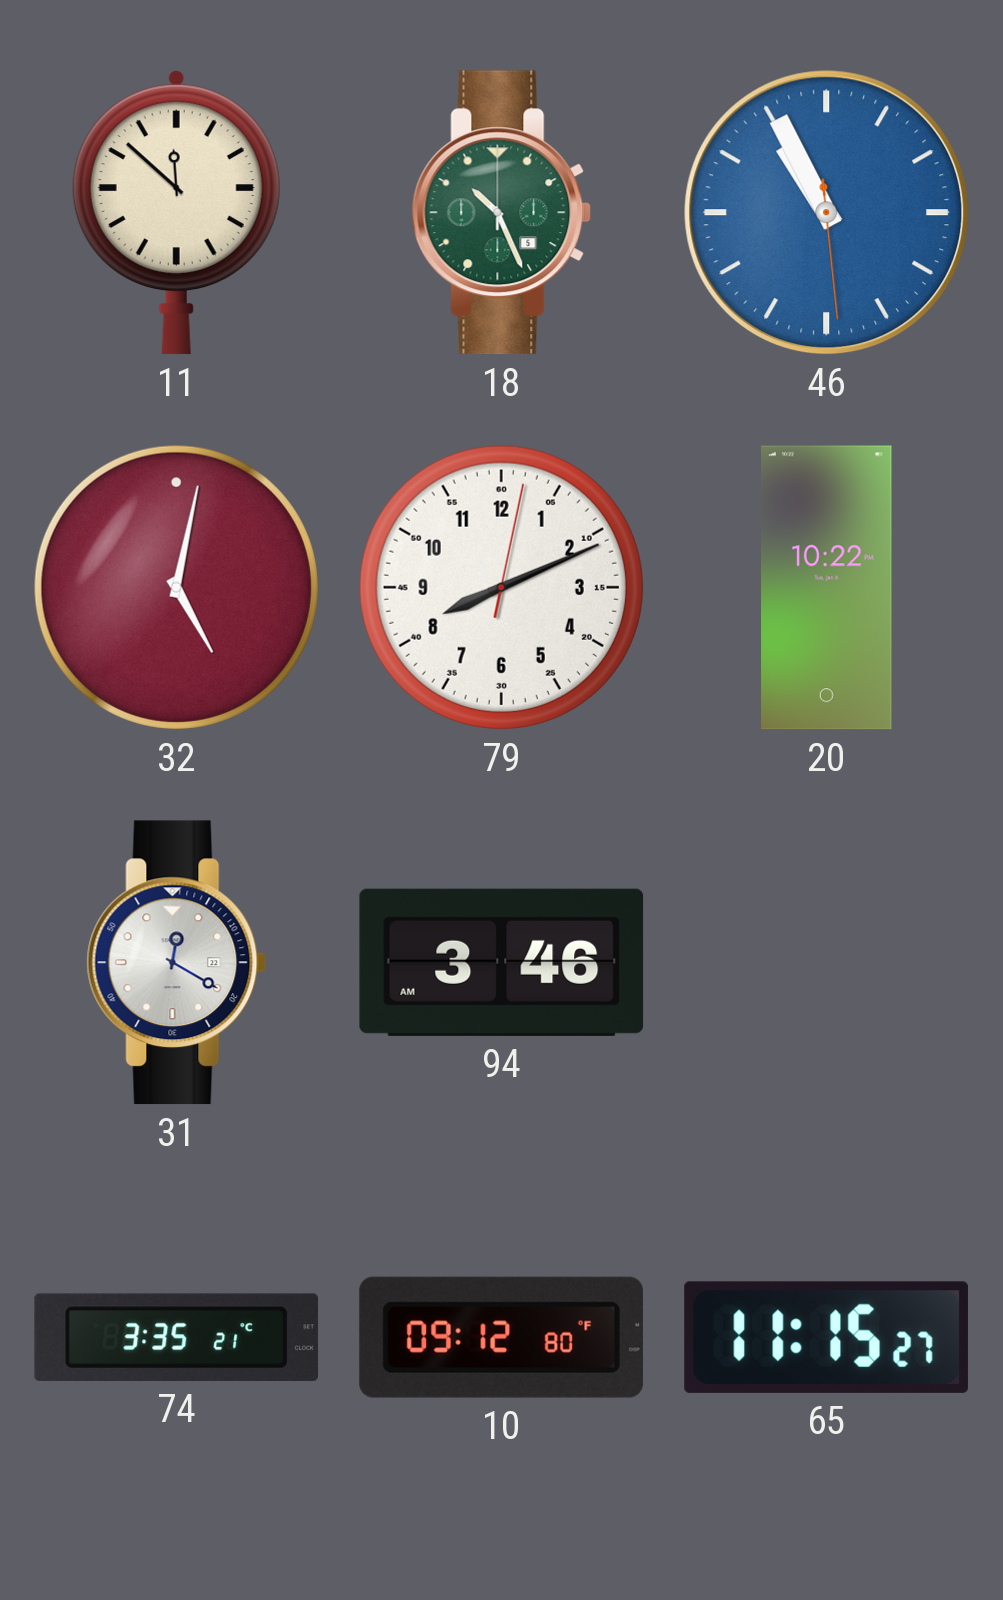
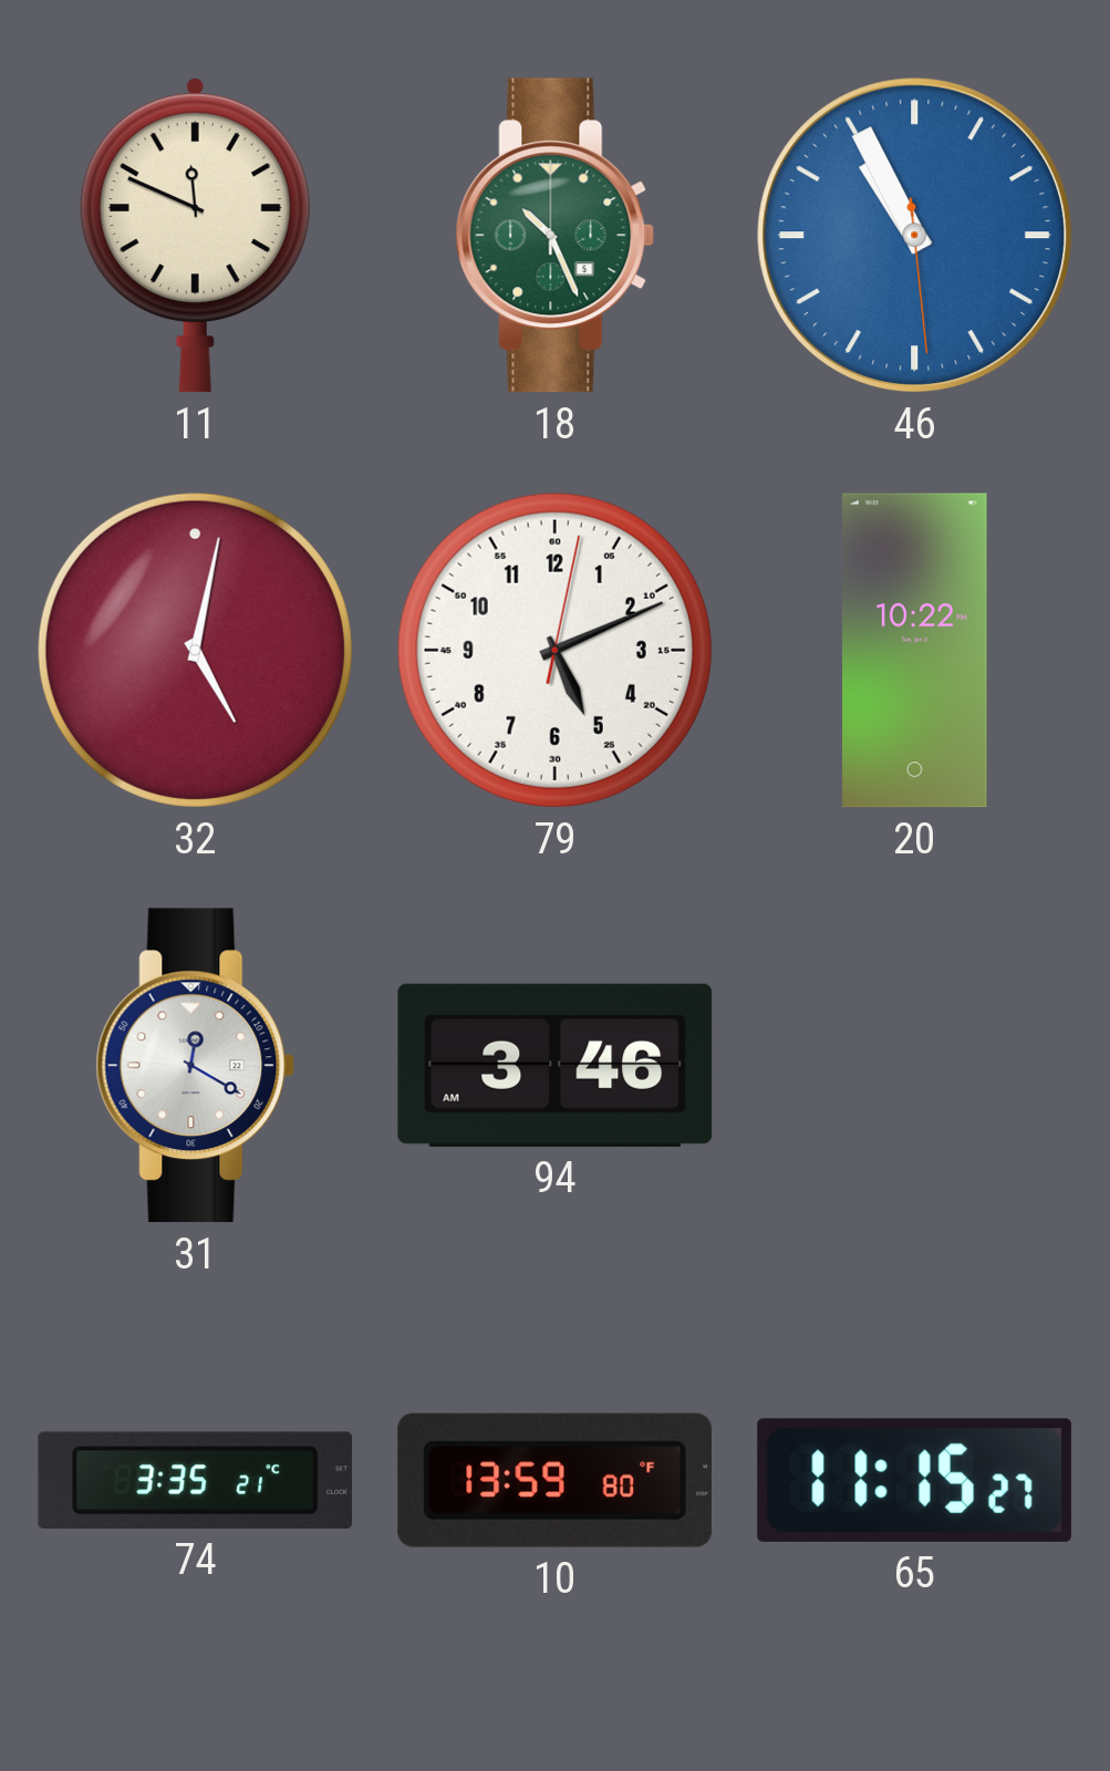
11: 11:52 -> 11:49 (195, 236)
79: 8:11 -> 5:11 (554, 650)
10: 09:12 -> 13:59 (554, 1480)
